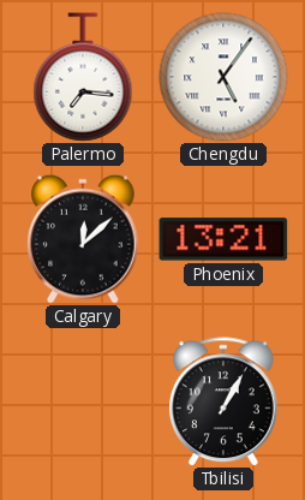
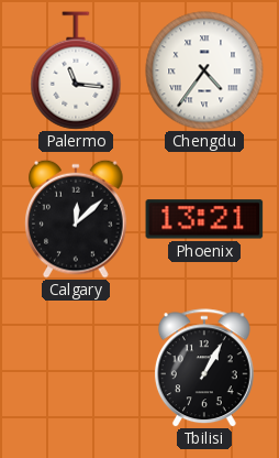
Palermo: 7:16 -> 11:16 (76, 70)
Chengdu: 5:06 -> 4:36 (204, 70)
